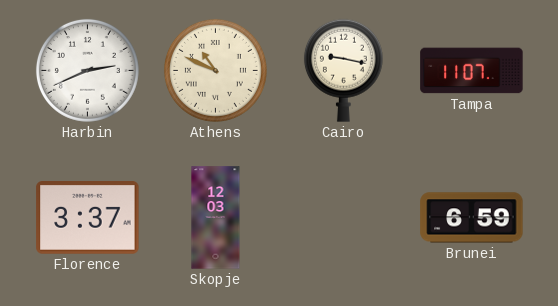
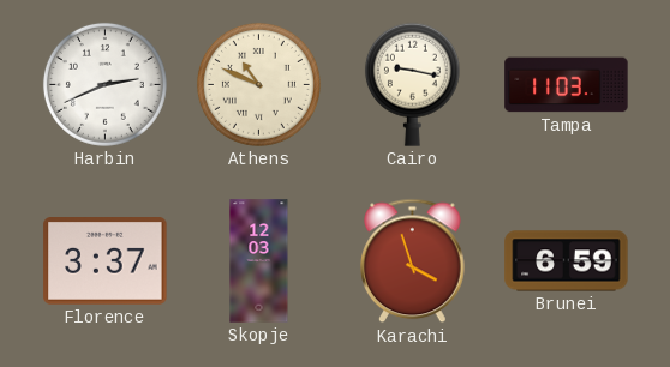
Tampa: 11:07 -> 11:03 (567, 85)
Karachi: none -> 3:57 (413, 261)
